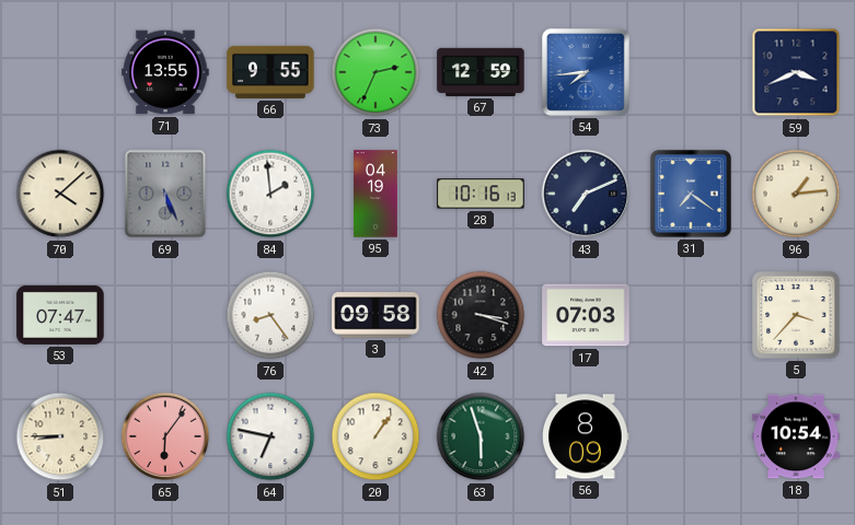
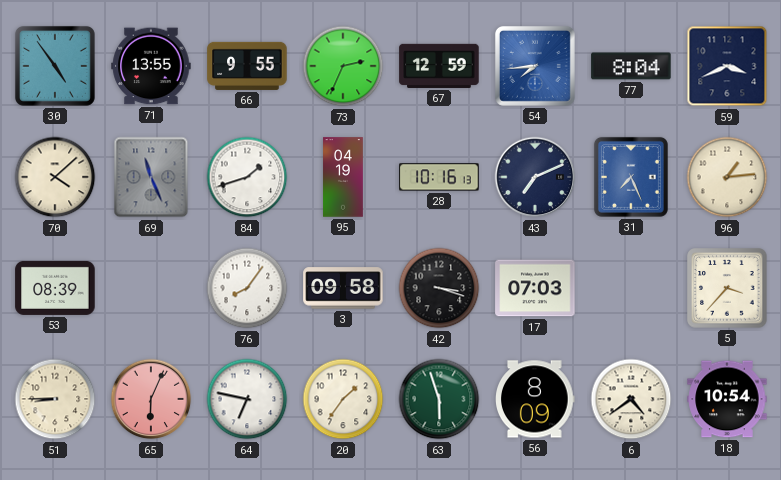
30: none -> 4:54 (55, 66)
77: none -> 8:04 (631, 66)
69: 5:26 -> 11:26 (151, 177)
84: 1:59 -> 1:42 (247, 177)
31: 7:21 -> 7:26 (631, 177)
53: 07:47 -> 08:39 (55, 288)
76: 8:24 -> 8:06 (247, 288)
65: 6:06 -> 6:04 (151, 399)
20: 1:06 -> 1:36 (343, 399)
6: none -> 4:39 (631, 399)
